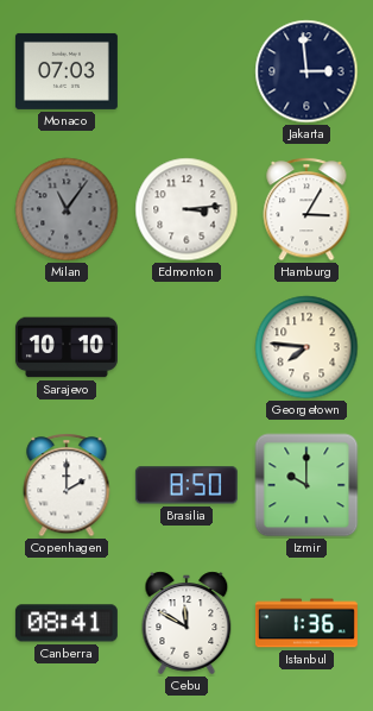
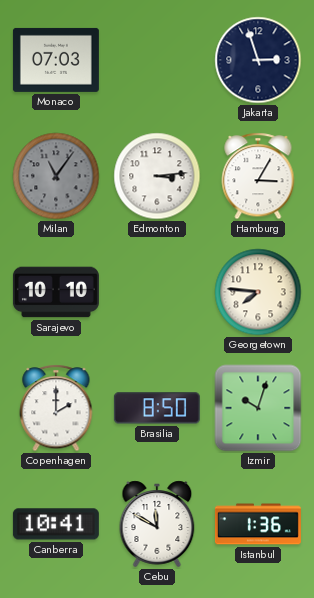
Jakarta: 2:59 -> 2:57 (258, 60)
Izmir: 10:00 -> 10:03 (258, 408)
Canberra: 08:41 -> 10:41 (56, 524)
